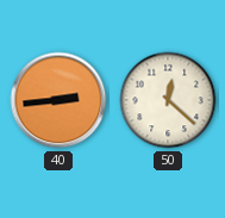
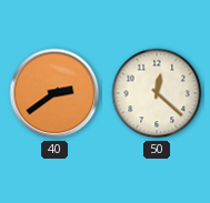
40: 2:44 -> 2:39 (54, 93)
